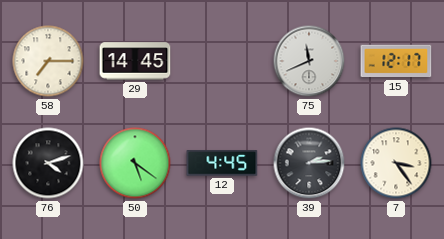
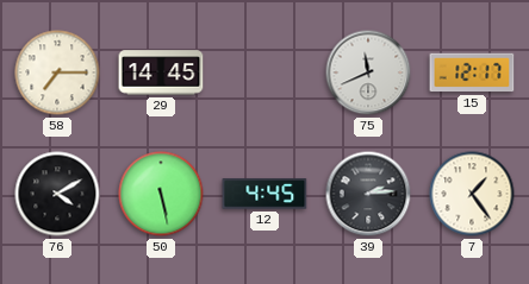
76: 4:12 -> 4:10 (57, 194)
50: 5:21 -> 5:28 (161, 194)
7: 3:24 -> 1:24 (472, 194)
